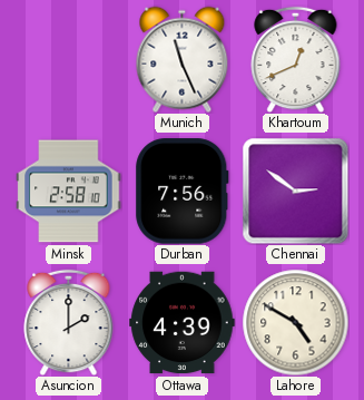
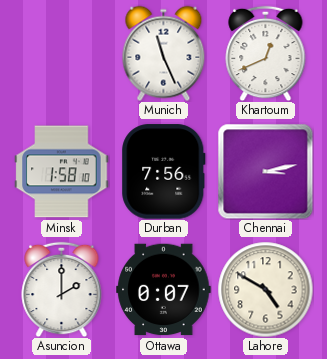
Minsk: 2:58 -> 1:58 (62, 172)
Chennai: 2:51 -> 3:13 (265, 171)
Ottawa: 4:39 -> 0:07 (164, 290)
